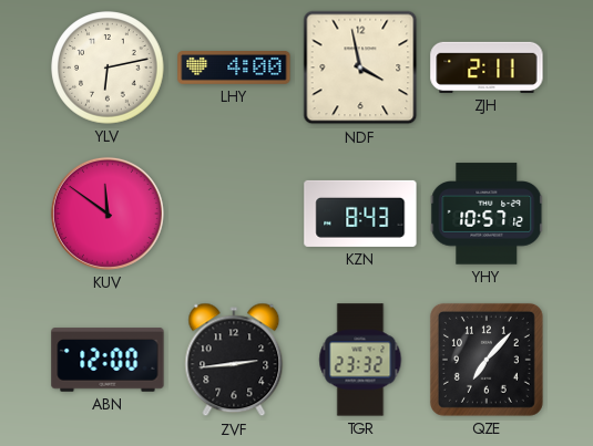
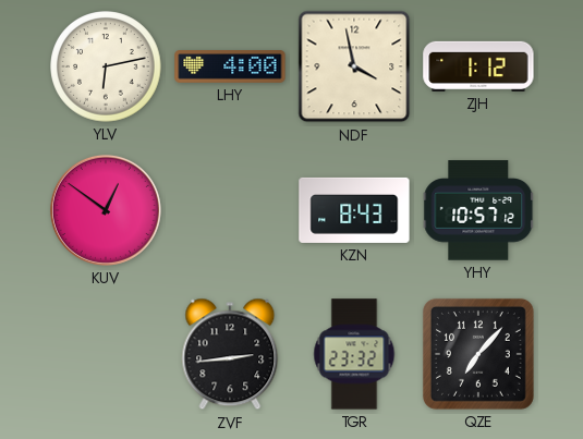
ZJH: 2:11 -> 1:12 (478, 66)
KUV: 11:51 -> 12:51 (106, 210)
ABN: 12:00 -> none (108, 360)
